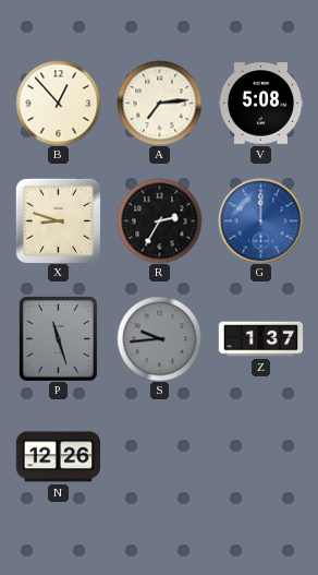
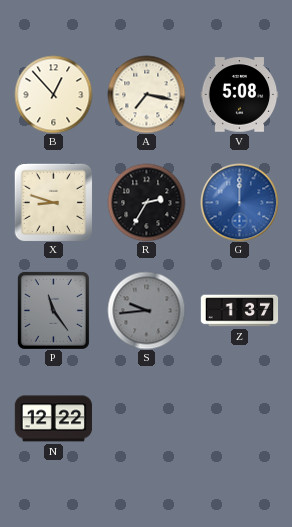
A: 7:14 -> 7:17 (146, 94)
P: 11:27 -> 11:24 (53, 310)
N: 12:26 -> 12:22 (53, 419)
